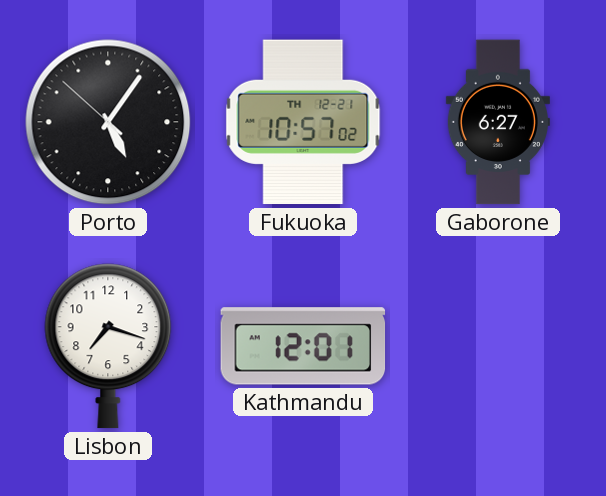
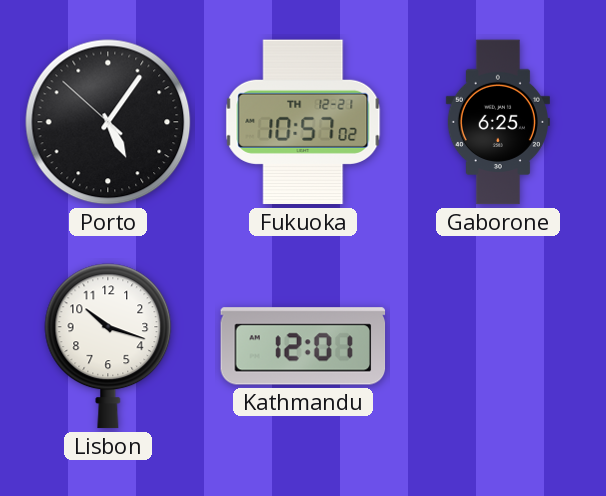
Gaborone: 6:27 -> 6:25 (498, 122)
Lisbon: 7:18 -> 10:18 (108, 346)
